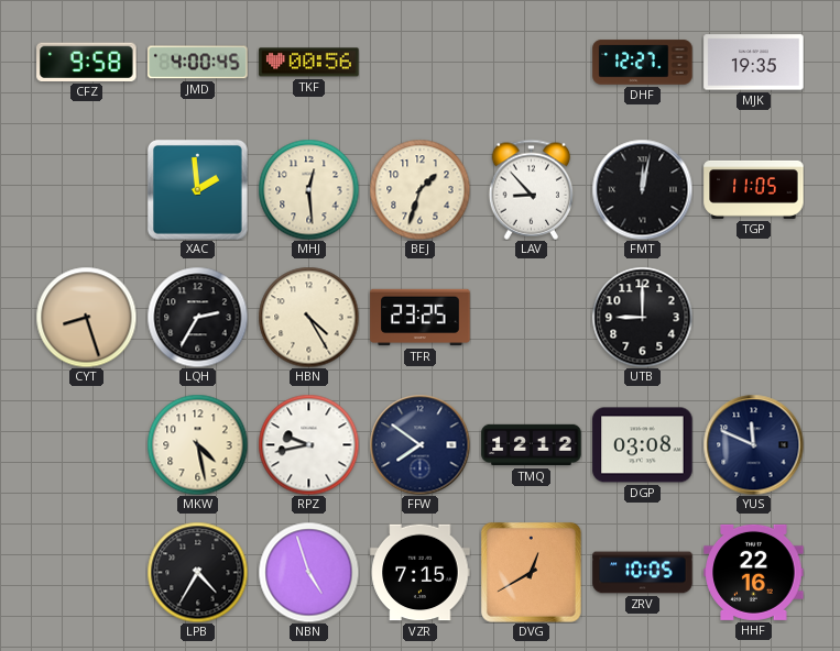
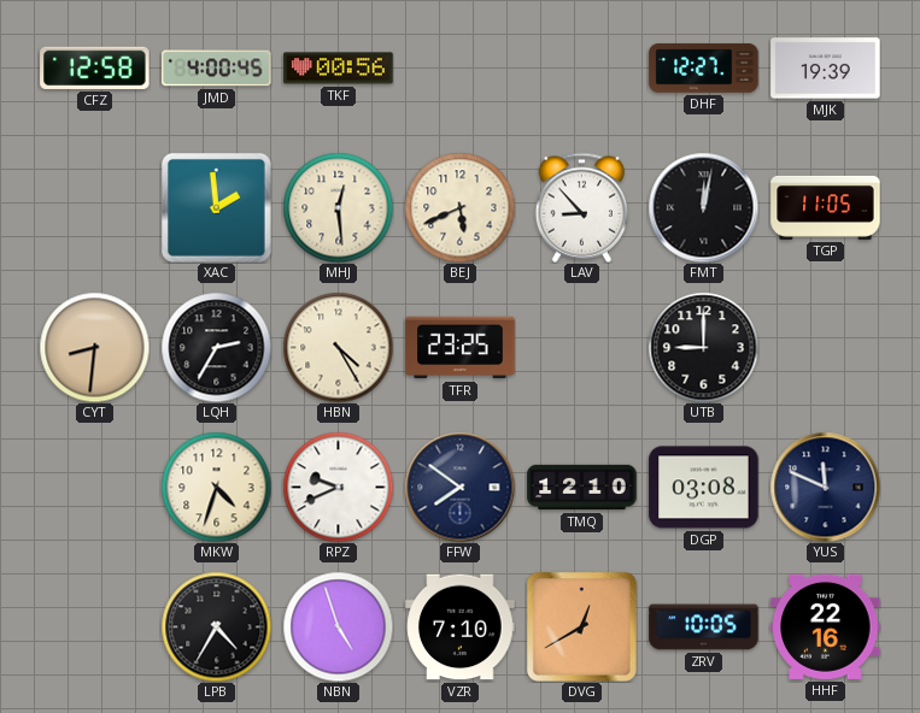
CFZ: 9:58 -> 12:58 (95, 67)
MJK: 19:35 -> 19:39 (826, 69)
BEJ: 1:33 -> 5:41 (459, 207)
CYT: 8:27 -> 8:31 (94, 347)
MKW: 4:28 -> 4:33 (216, 487)
RPZ: 9:43 -> 9:41 (338, 487)
TMQ: 12:12 -> 12:10 (582, 488)
VZR: 7:15 -> 7:10 (461, 627)
